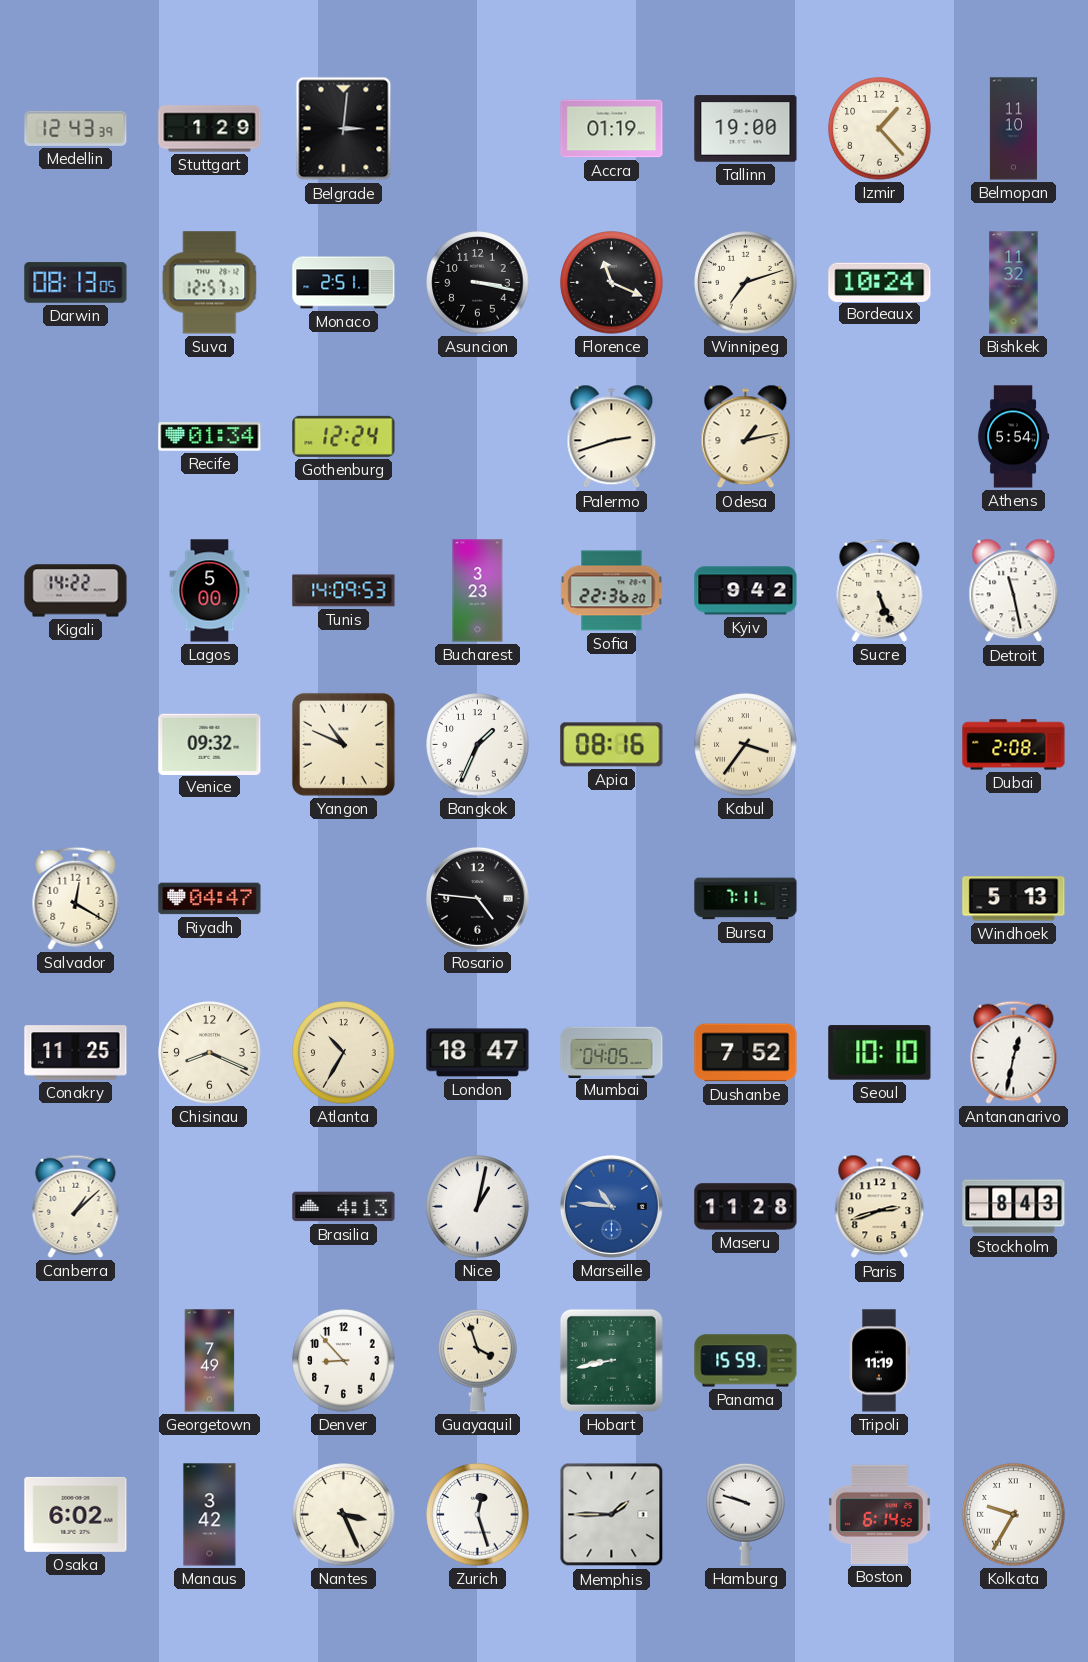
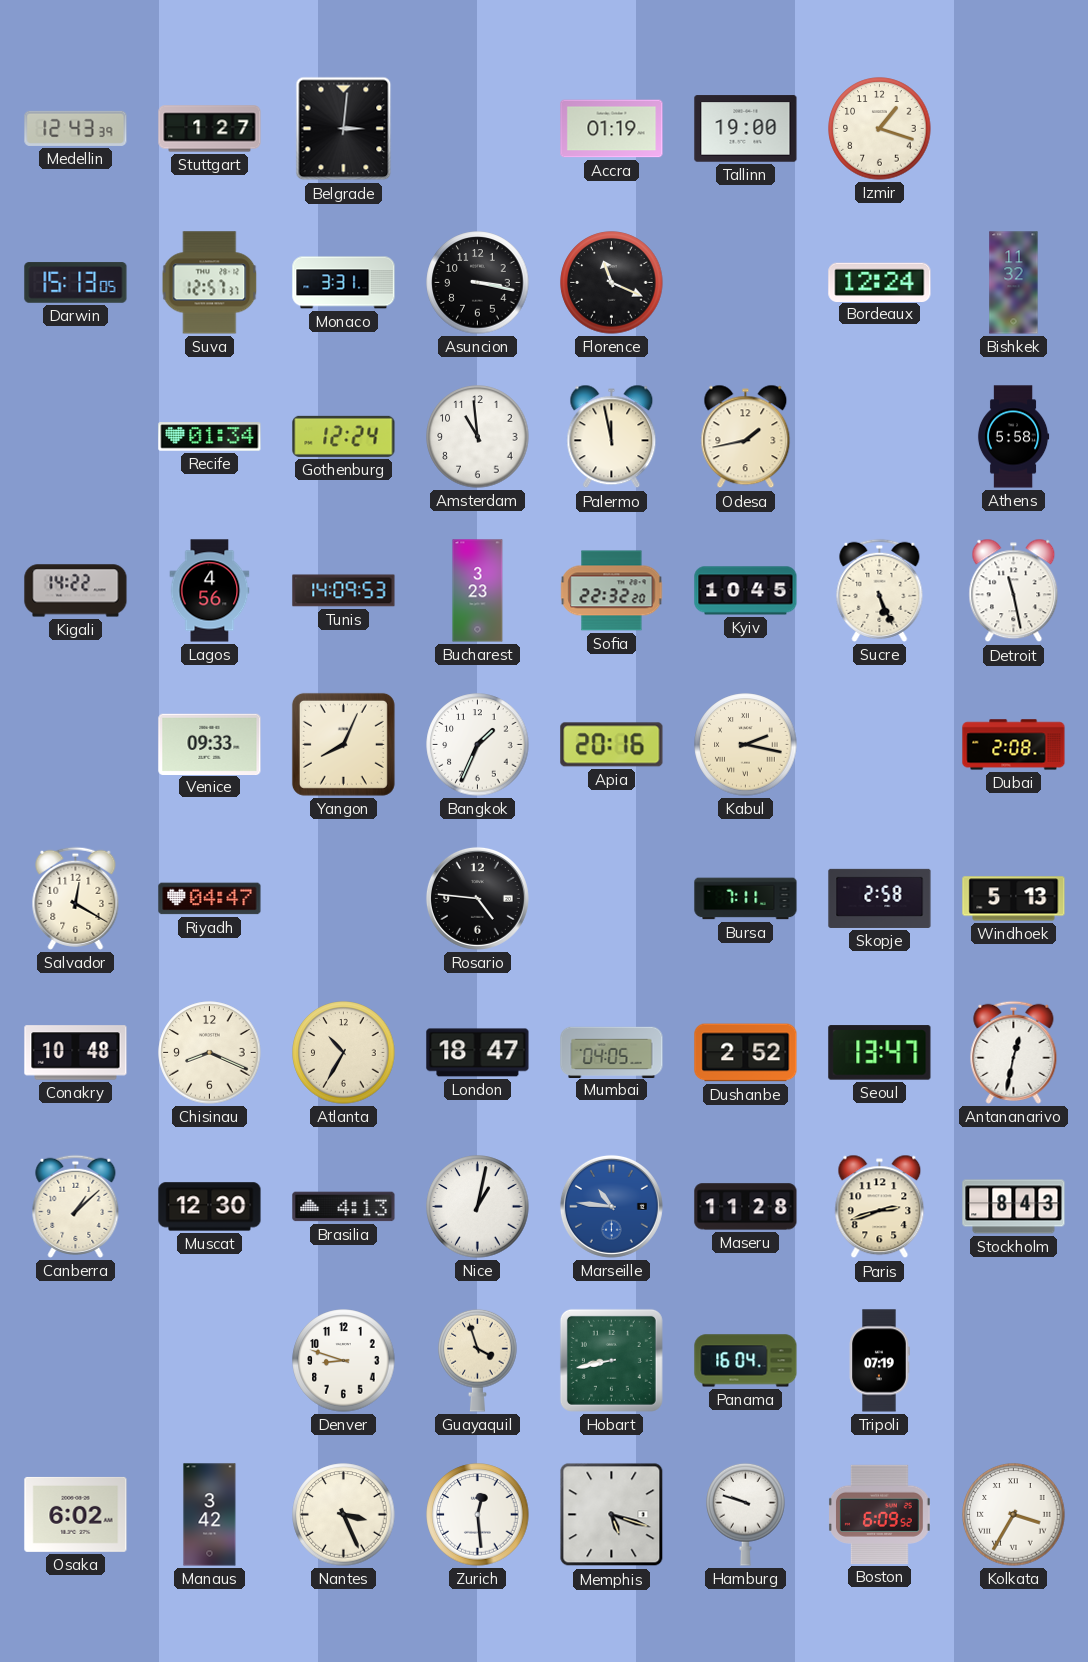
Stuttgart: 1:29 -> 1:27 (210, 129)
Izmir: 1:23 -> 1:18 (880, 129)
Belmopan: 11:10 -> none (1013, 129)
Darwin: 08:13 -> 15:13 (76, 283)
Monaco: 2:51 -> 3:31 (344, 283)
Winnipeg: 7:12 -> none (746, 283)
Bordeaux: 10:24 -> 12:24 (880, 282)
Amsterdam: none -> 10:59 (478, 437)
Palermo: 2:42 -> 11:58 (612, 437)
Odesa: 1:13 -> 1:43 (746, 437)
Athens: 5:54 -> 5:58 (1013, 437)
Lagos: 5:00 -> 4:56 (210, 591)
Sofia: 22:36 -> 22:32 (612, 591)
Kyiv: 9:42 -> 10:45 (746, 591)
Venice: 09:32 -> 09:33 (210, 744)
Yangon: 10:49 -> 8:04 (343, 744)
Apia: 08:16 -> 20:16 (612, 745)
Kabul: 3:36 -> 2:17 (746, 745)
Skopje: none -> 2:58 (880, 898)
Conakry: 11:25 -> 10:48 (76, 1053)
Dushanbe: 7:52 -> 2:52 (746, 1053)
Seoul: 10:10 -> 13:47 (880, 1053)
Muscat: none -> 12:30 (210, 1207)
Georgetown: 7:49 -> none (210, 1361)
Denver: 8:53 -> 8:48 (344, 1361)
Panama: 15:59 -> 16:04 (746, 1361)
Tripoli: 11:19 -> 07:19 (879, 1361)
Zurich: 12:27 -> 12:29 (478, 1515)
Memphis: 1:45 -> 5:18 (612, 1515)
Boston: 6:14 -> 6:09 (879, 1514)
Kolkata: 9:35 -> 3:35 (1014, 1515)
